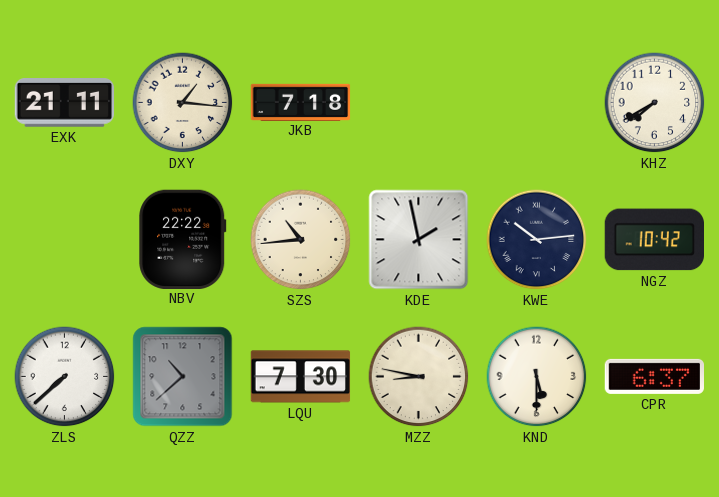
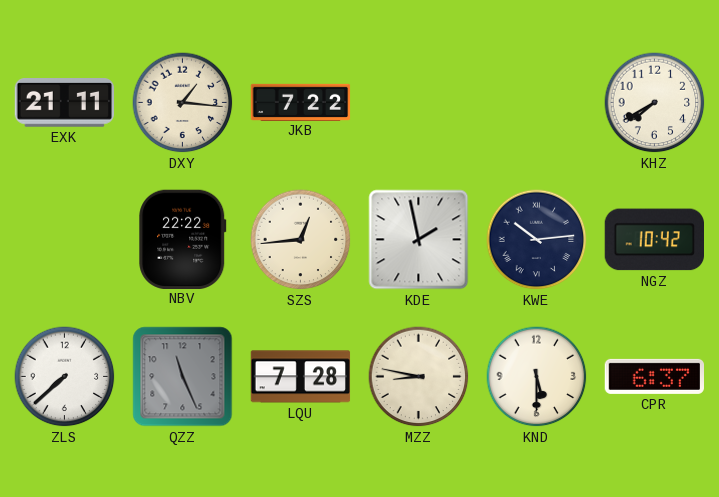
JKB: 7:18 -> 7:22 (301, 102)
SZS: 10:44 -> 12:44 (301, 240)
QZZ: 10:38 -> 11:26 (183, 377)
LQU: 7:30 -> 7:28 (301, 377)
